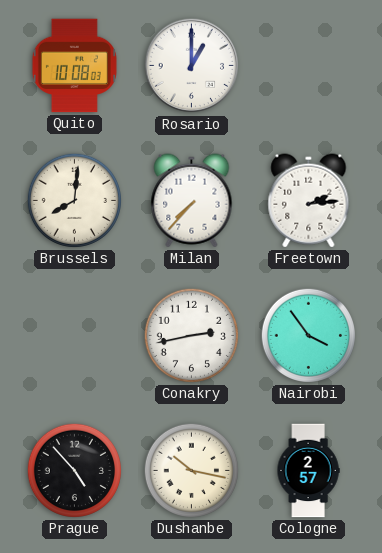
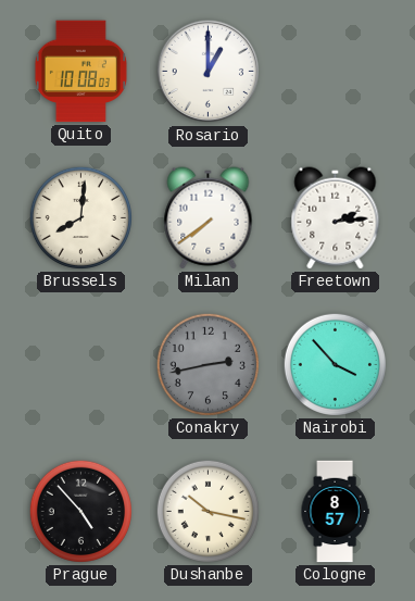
Milan: 7:37 -> 7:39 (209, 218)
Conakry dial: white -> grey (207, 364)
Nairobi: 3:54 -> 3:53 (335, 364)
Cologne: 2:57 -> 8:57 (335, 512)
